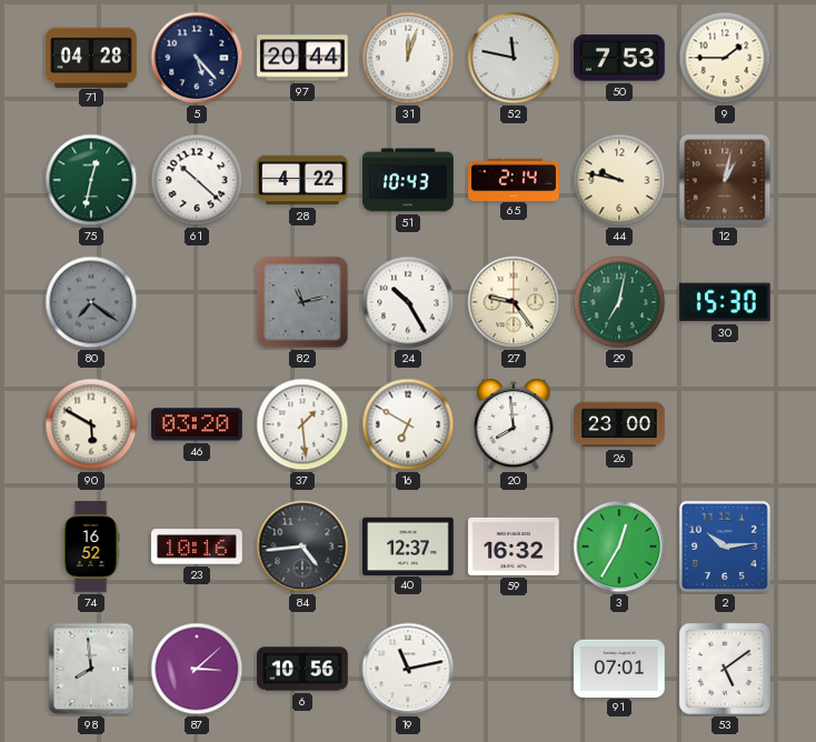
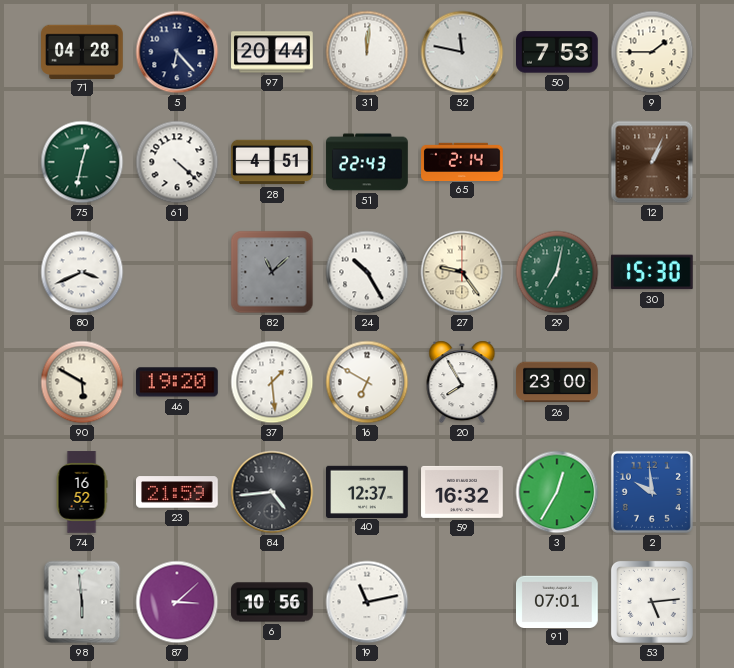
5: 5:23 -> 6:23 (177, 52)
31: 12:03 -> 12:01 (367, 52)
61: 10:22 -> 4:22 (177, 162)
28: 4:22 -> 4:51 (272, 162)
51: 10:43 -> 22:43 (367, 162)
44: 9:47 -> none (619, 180)
12: 1:02 -> 1:04 (652, 162)
80: 7:21 -> 3:41 (82, 272)
80 dial: grey -> white (82, 272)
82: 11:13 -> 11:08 (272, 272)
46: 03:20 -> 19:20 (178, 382)
20: 7:59 -> 7:55 (462, 382)
23: 10:16 -> 21:59 (178, 492)
2: 10:14 -> 9:59 (652, 492)
98: 7:59 -> 5:59 (82, 602)
53: 5:09 -> 5:14 (652, 602)
